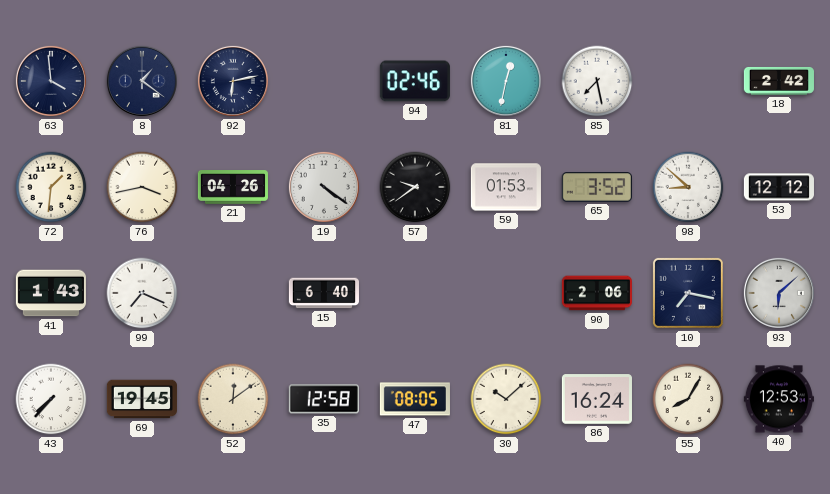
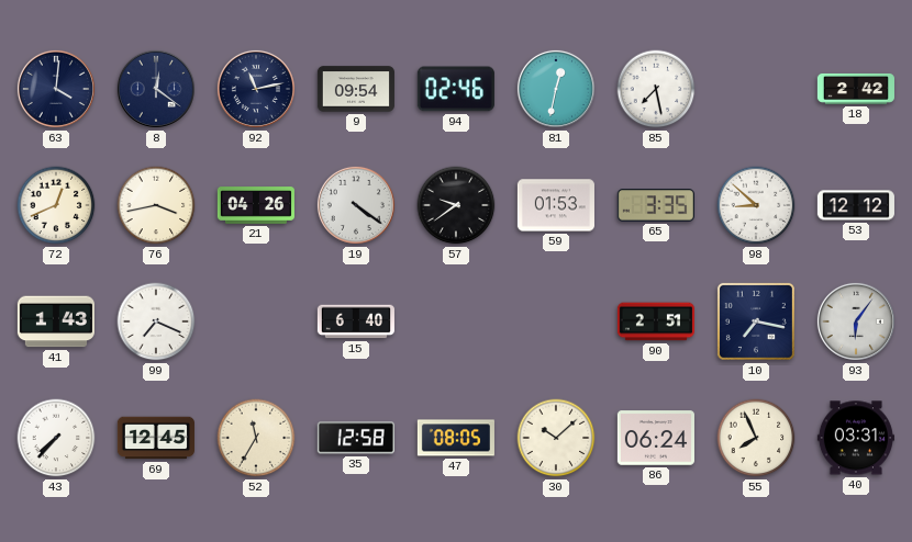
63: 3:59 -> 4:01 (56, 89)
8: 1:21 -> 12:21 (156, 89)
92: 6:13 -> 11:13 (256, 89)
9: none -> 09:54 (356, 89)
72: 1:31 -> 12:41 (56, 205)
65: 3:52 -> 3:35 (656, 205)
90: 2:06 -> 2:51 (656, 321)
93: 6:08 -> 6:06 (856, 321)
69: 19:45 -> 12:45 (156, 438)
52: 12:09 -> 11:35 (256, 438)
86: 16:24 -> 06:24 (656, 438)
55: 8:05 -> 7:56 (756, 438)
40: 12:53 -> 03:31 (856, 438)
